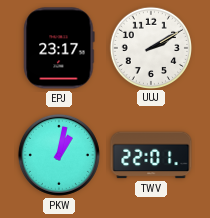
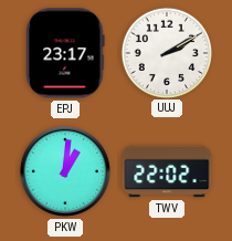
PKW: 1:02 -> 1:01 (65, 171)
TWV: 22:01 -> 22:02 (167, 171)
